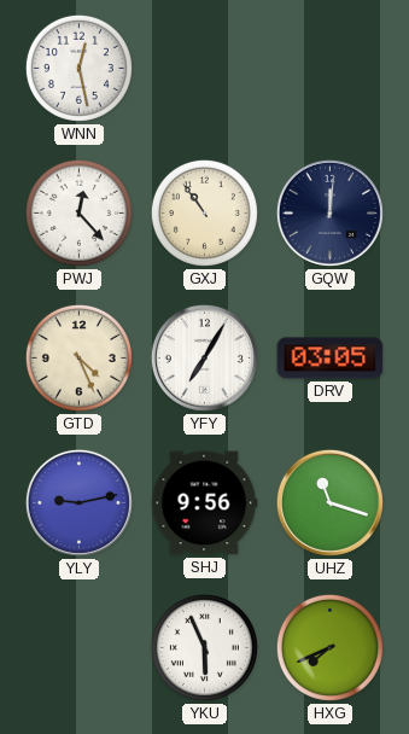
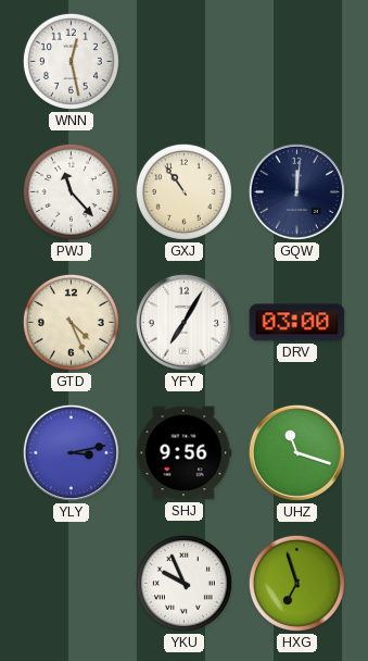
PWJ: 12:23 -> 11:23 (71, 191)
DRV: 03:05 -> 03:00 (297, 323)
YLY: 9:13 -> 3:13 (71, 452)
YKU: 5:56 -> 9:56 (183, 583)
HXG: 7:41 -> 6:57 (296, 583)
